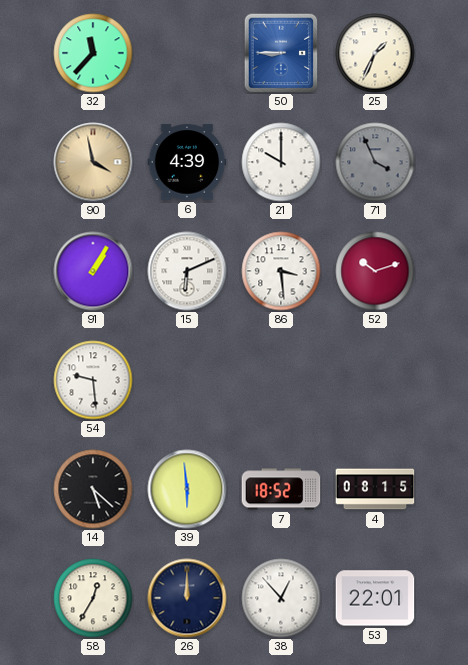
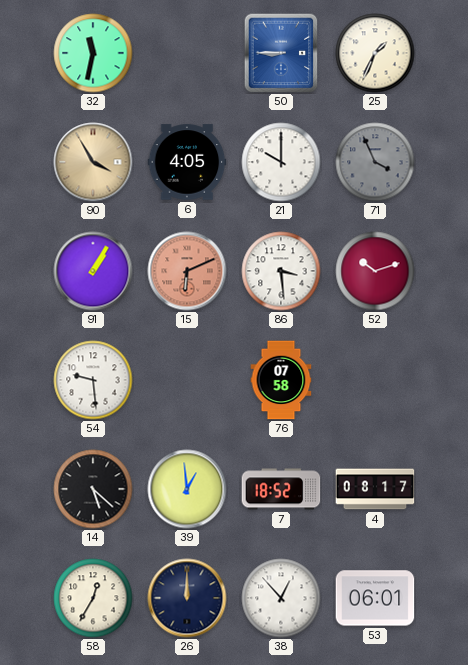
32: 11:37 -> 11:32 (93, 53)
90: 3:58 -> 3:55 (93, 162)
6: 4:39 -> 4:05 (187, 162)
15 dial: white -> salmon (187, 271)
76: none -> 07:58 (281, 380)
39: 5:59 -> 12:59 (187, 489)
4: 08:15 -> 08:17 (375, 489)
53: 22:01 -> 06:01 (375, 598)
